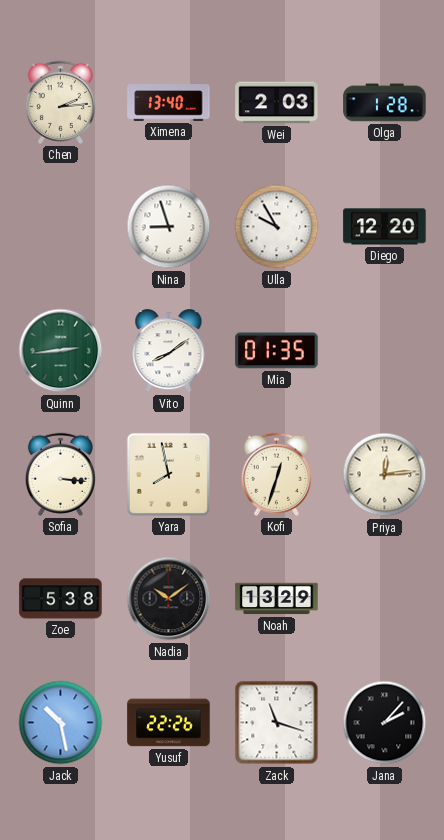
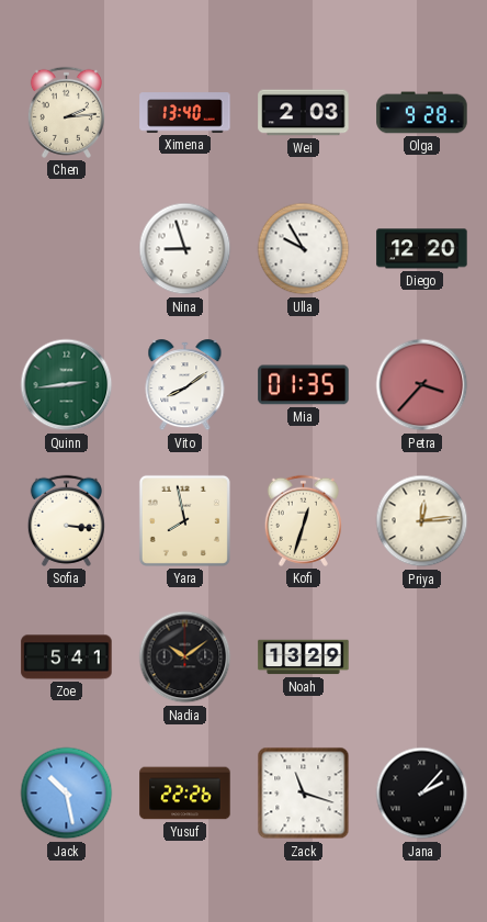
Olga: 1:28 -> 9:28 (422, 113)
Petra: none -> 3:37 (422, 385)
Zoe: 5:38 -> 5:41 (67, 657)
